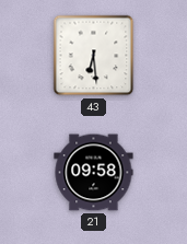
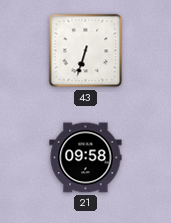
43: 6:29 -> 6:33 (86, 51)
